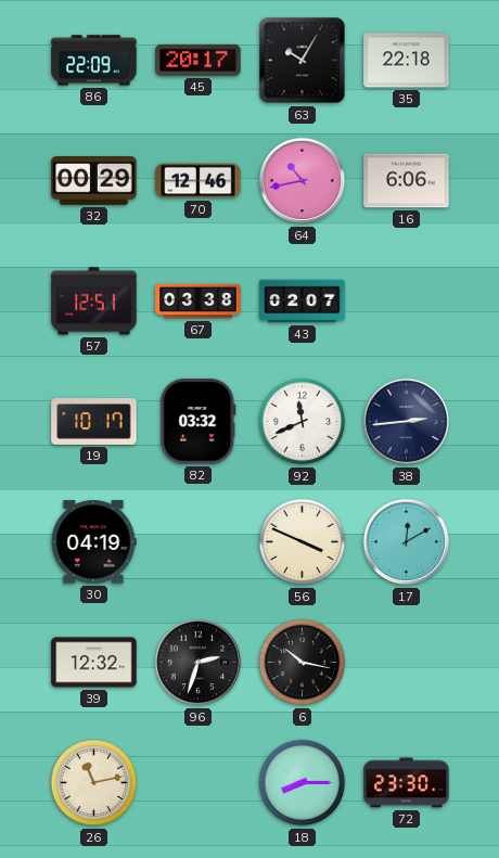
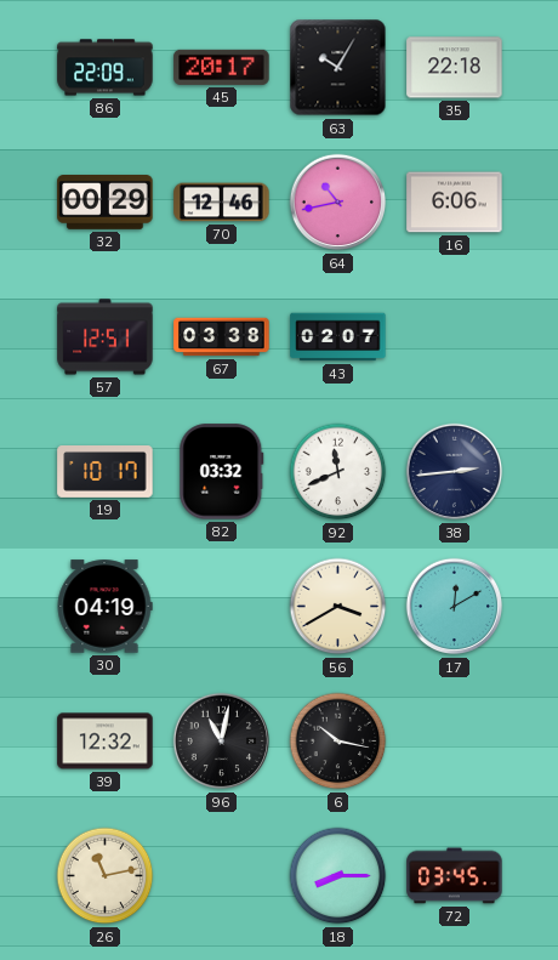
56: 3:49 -> 3:40 (338, 607)
96: 2:33 -> 11:02 (222, 742)
72: 23:30 -> 03:45 (455, 876)
